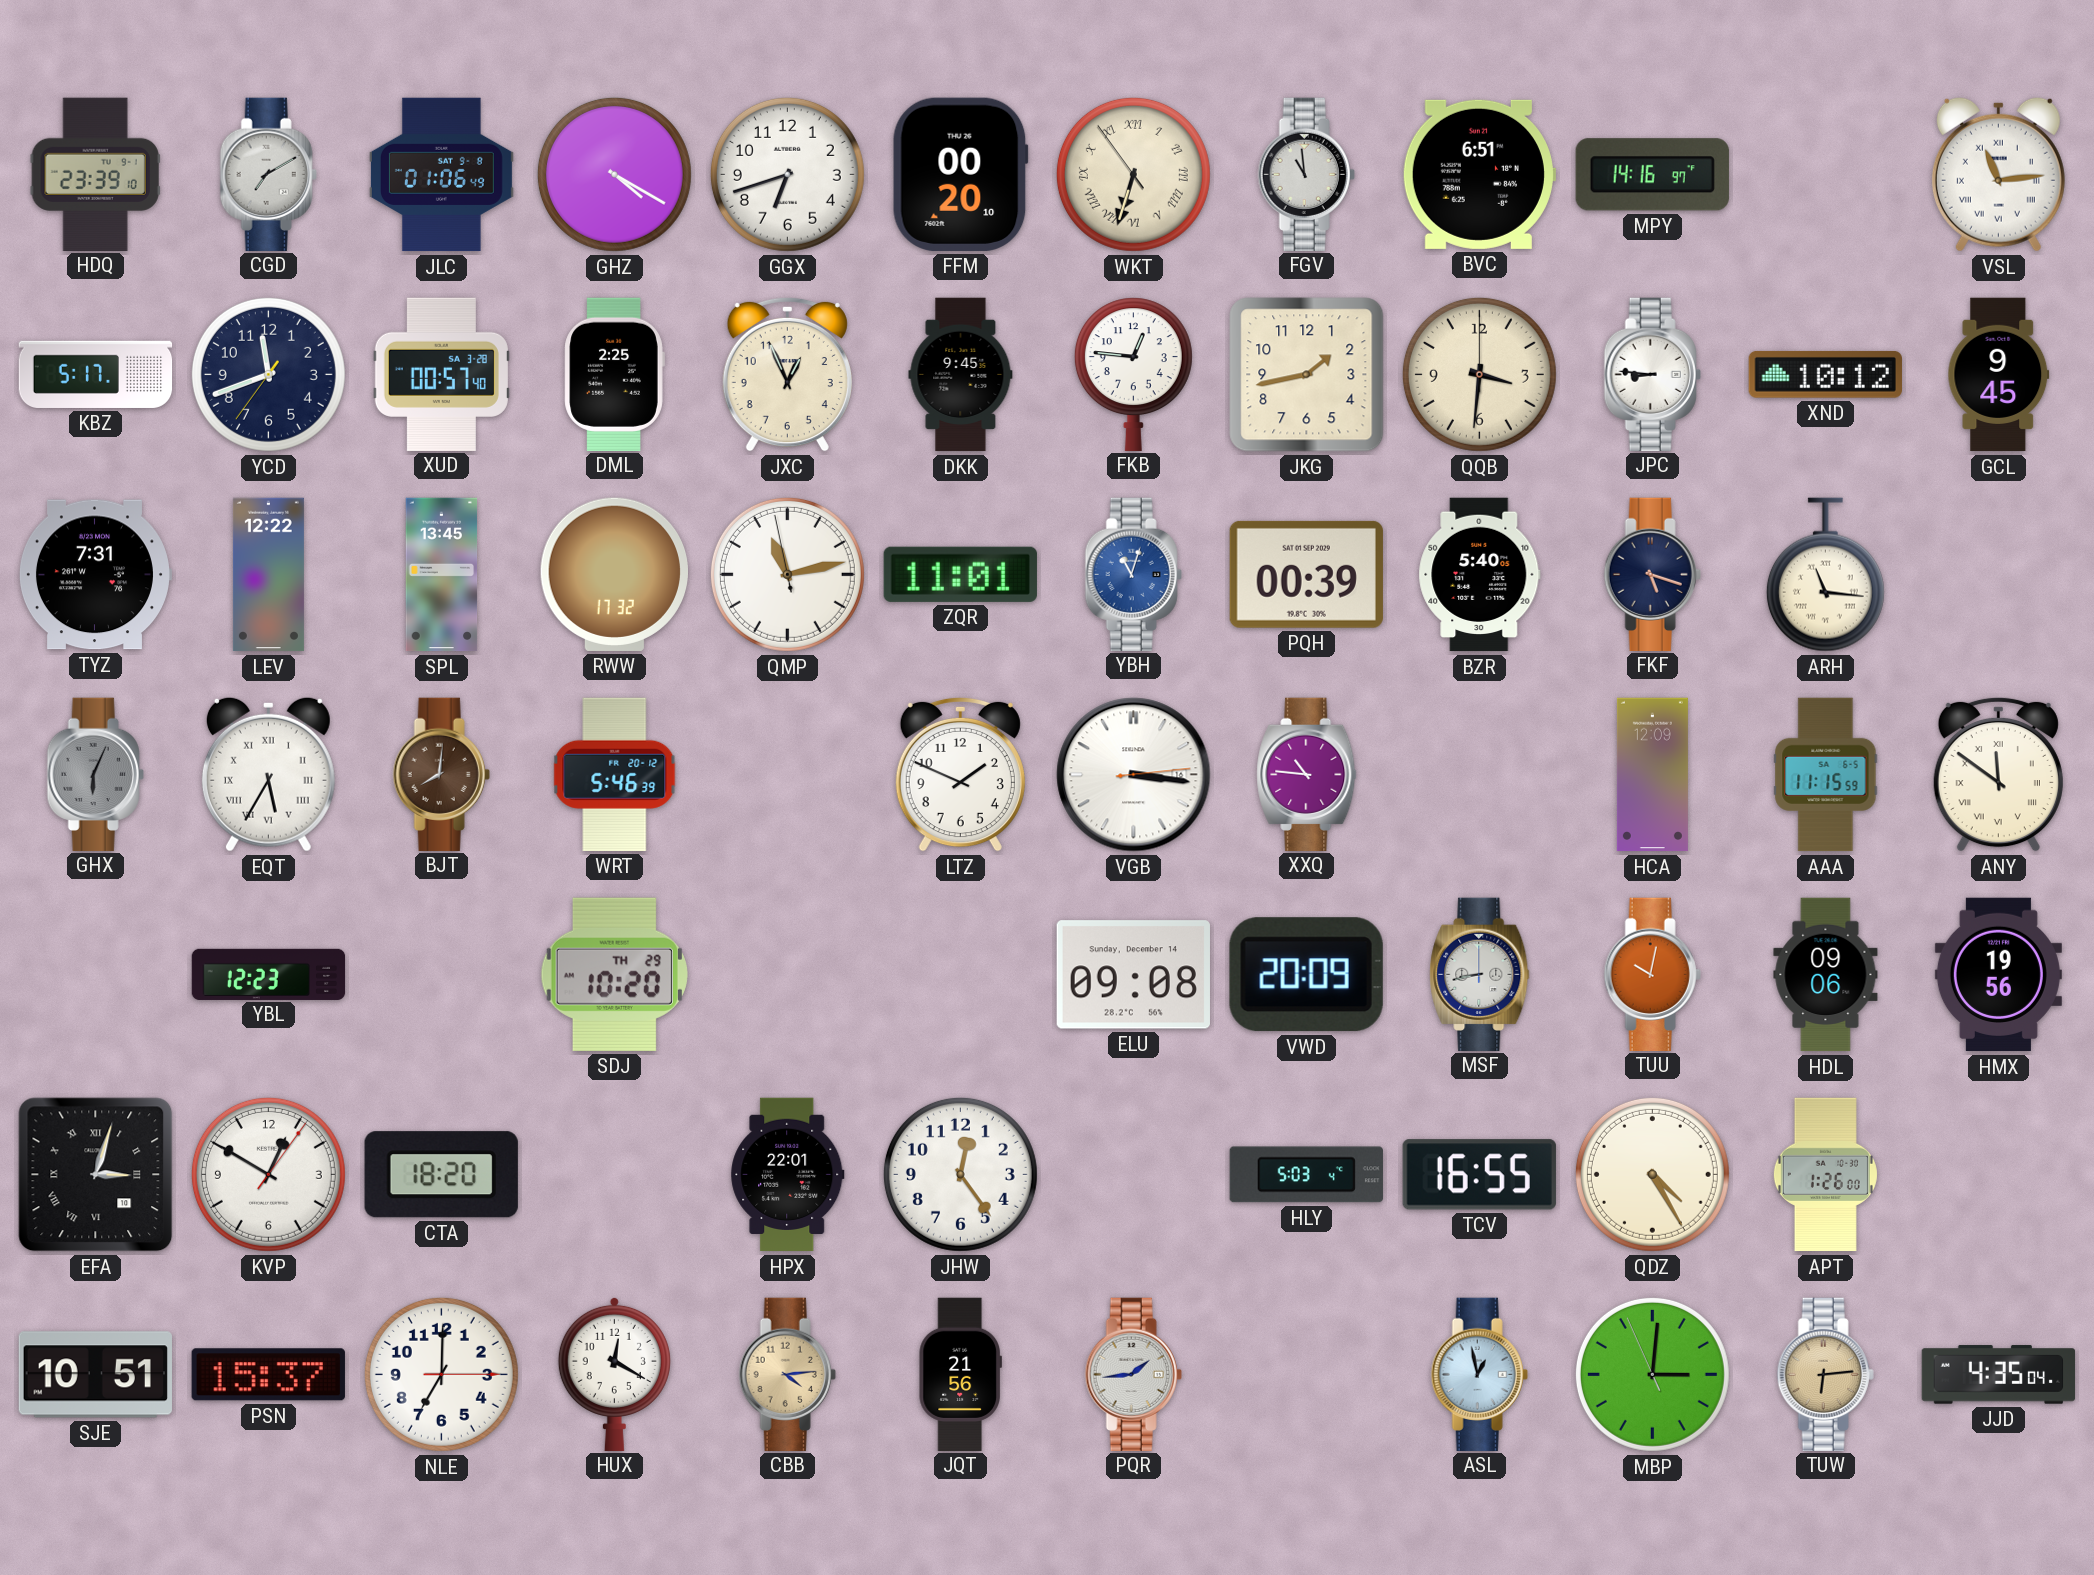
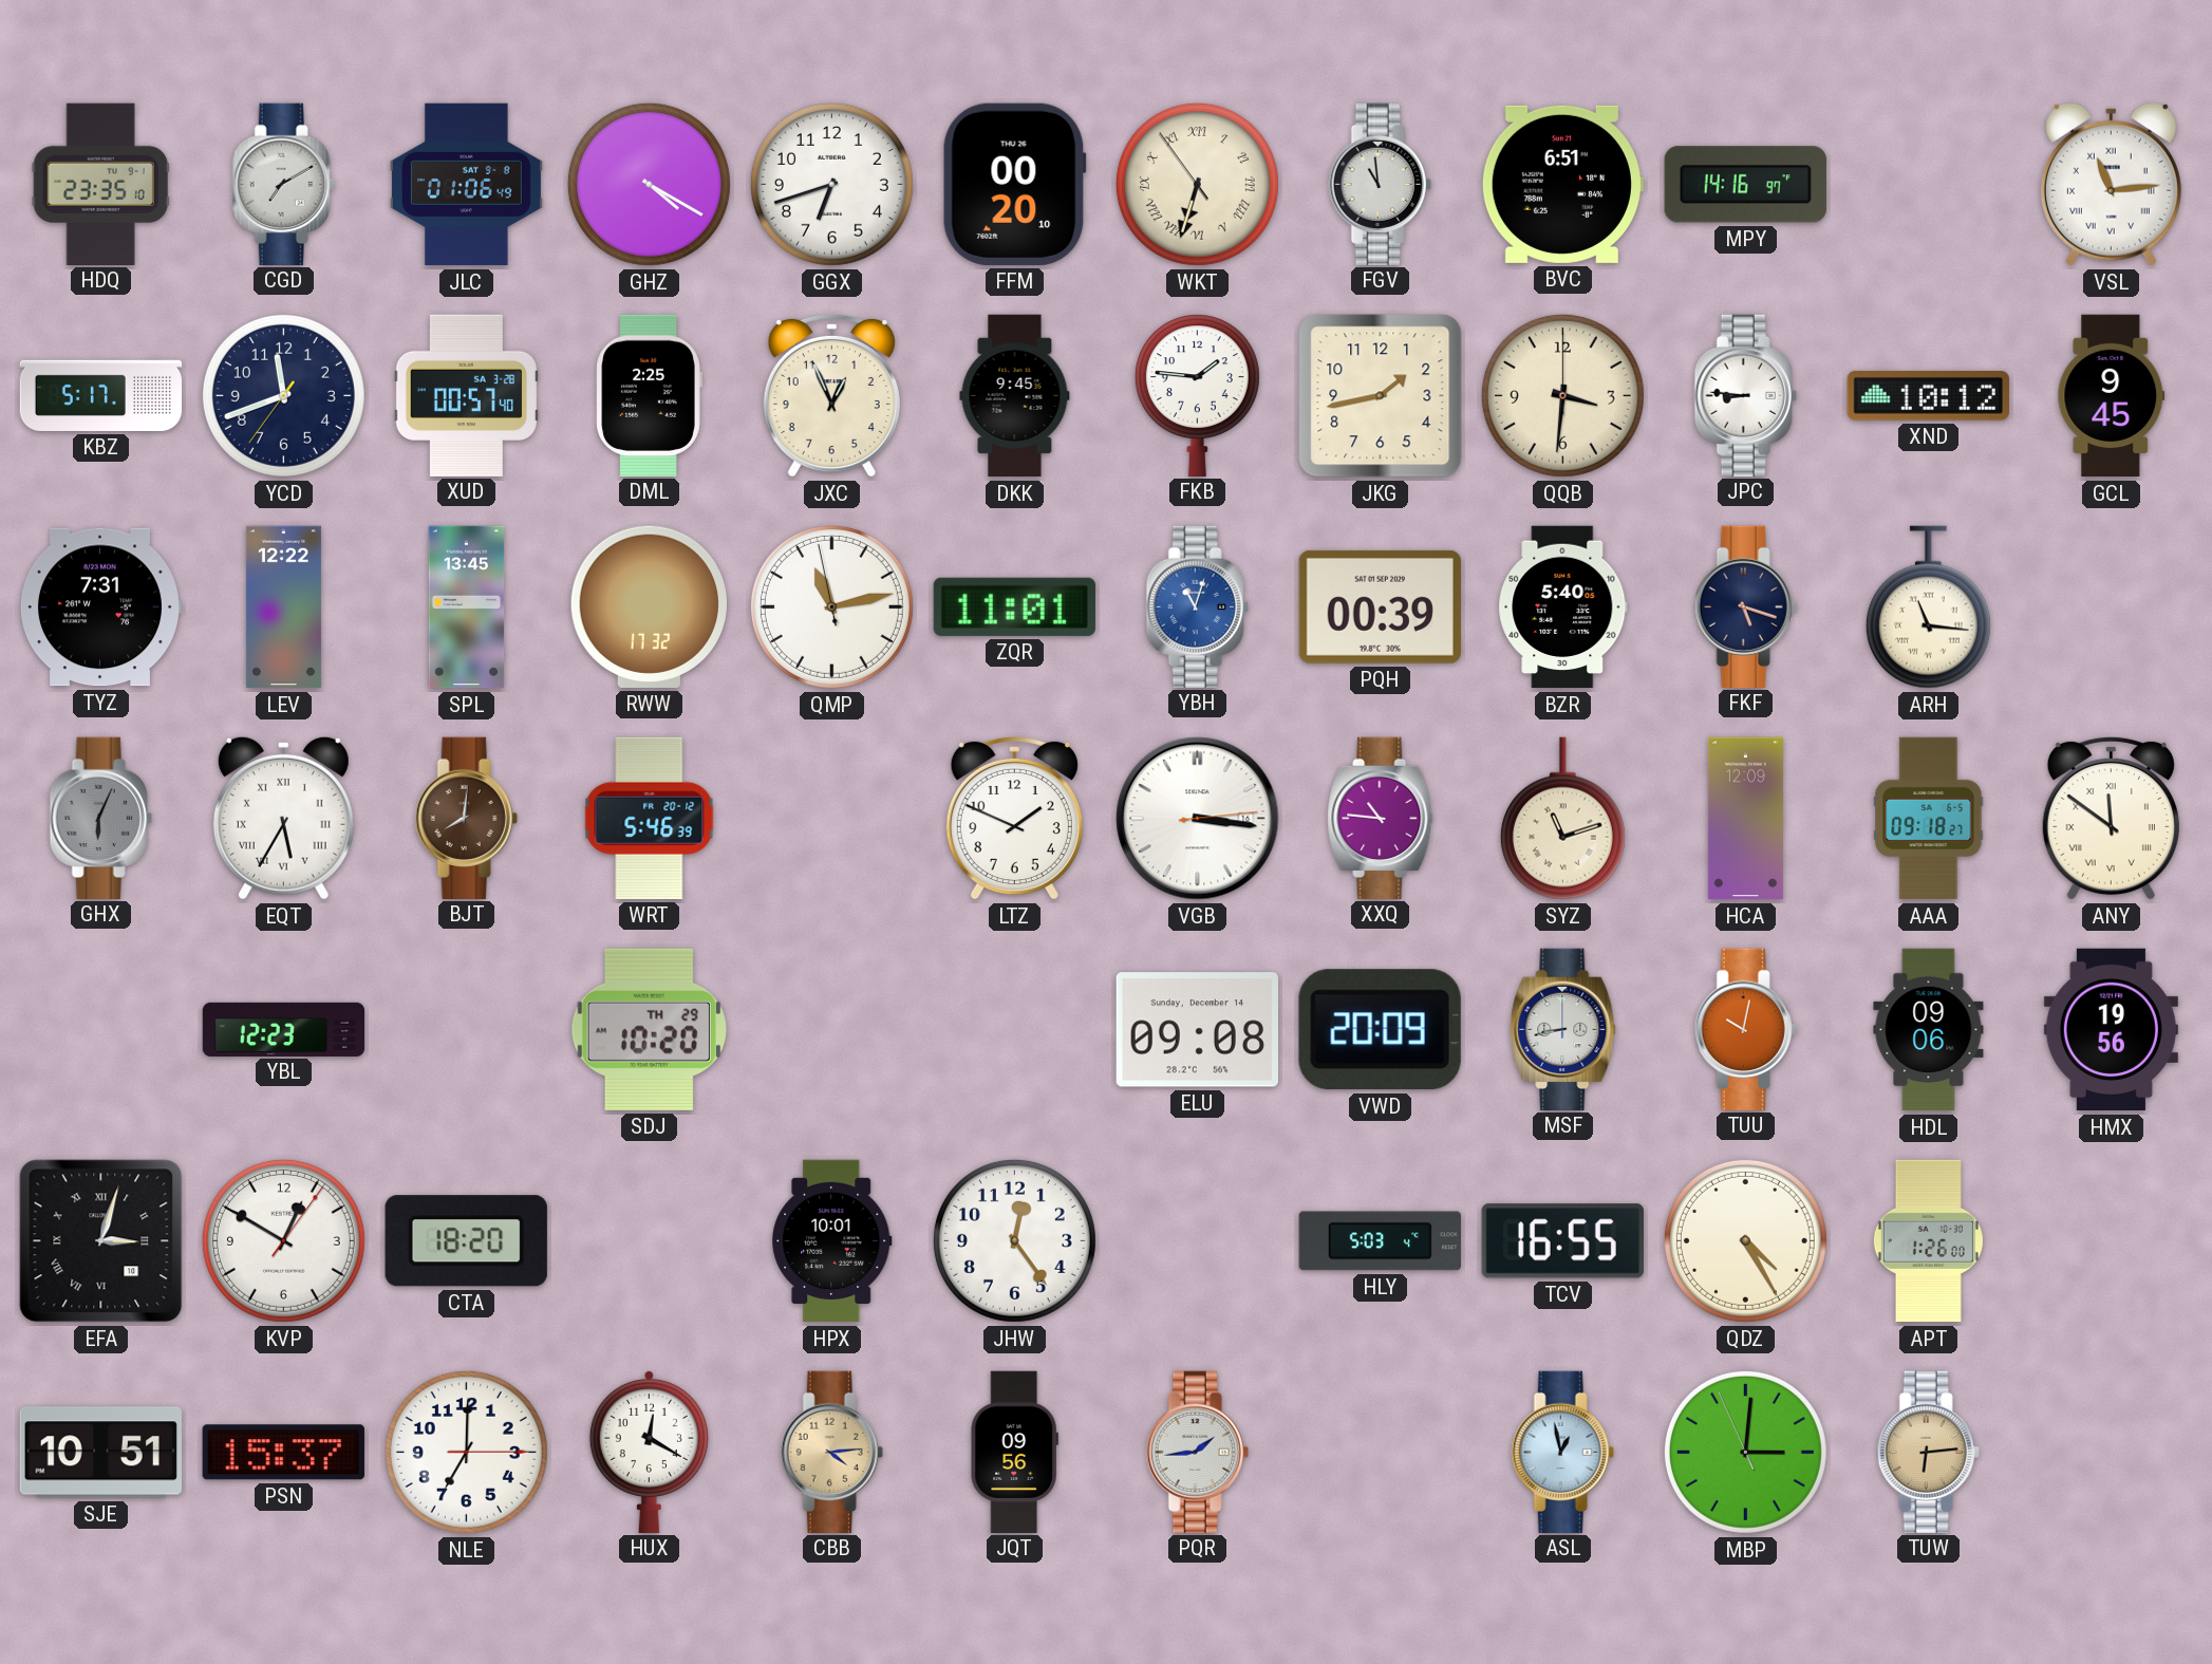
HDQ: 23:39 -> 23:35 (100, 184)
FKB: 12:46 -> 1:46 (1197, 395)
SYZ: none -> 11:12 (1562, 819)
AAA: 11:15 -> 09:18 (1929, 819)
HPX: 22:01 -> 10:01 (832, 1241)
JQT: 21:56 -> 09:56 (1014, 1452)
JJD: 4:35 -> none (1999, 1375)
